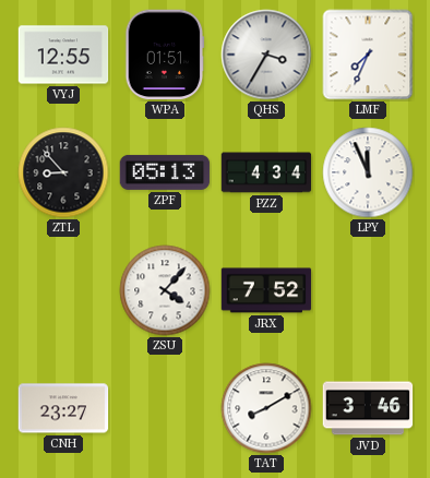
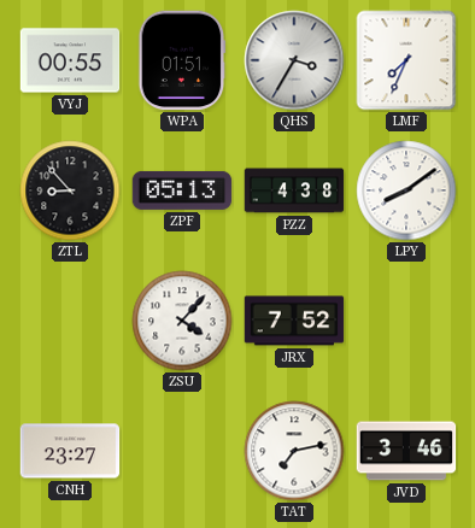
VYJ: 12:55 -> 00:55 (70, 60)
PZZ: 4:34 -> 4:38 (294, 190)
LPY: 11:56 -> 8:09 (406, 190)
TAT: 8:10 -> 7:13 (294, 451)
